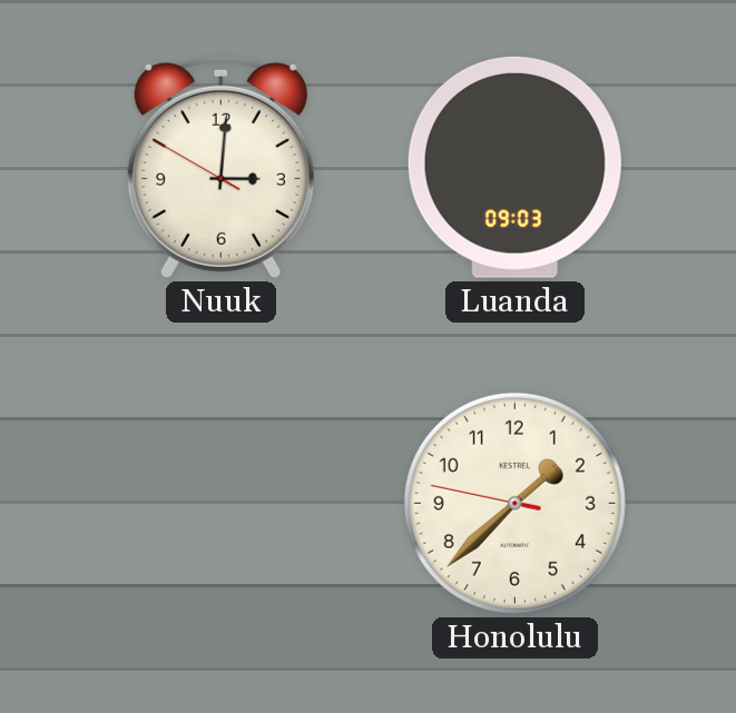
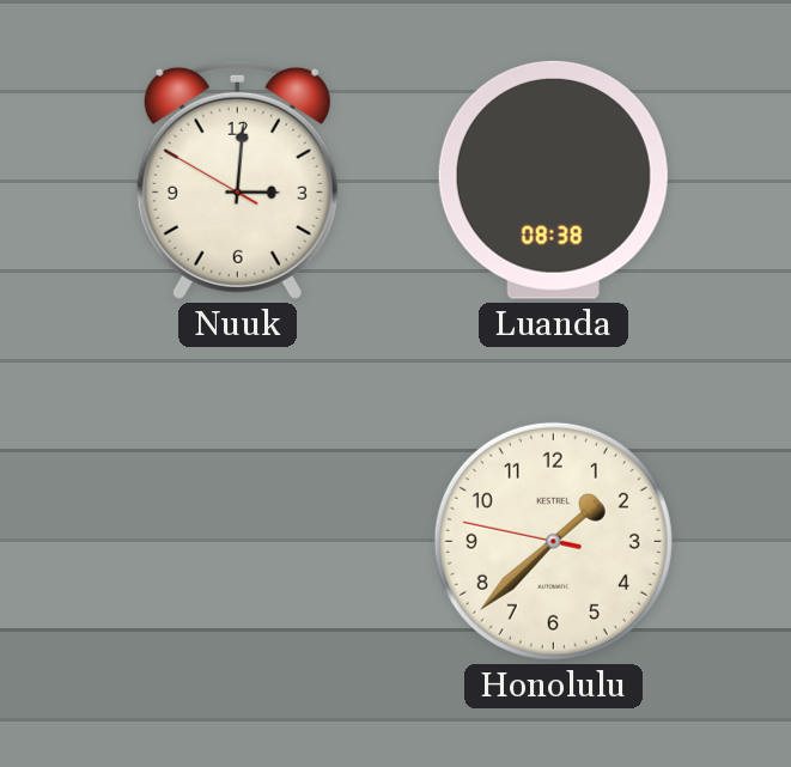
Luanda: 09:03 -> 08:38 (553, 179)
